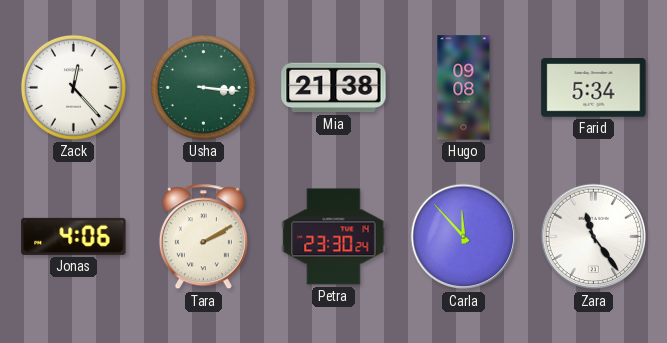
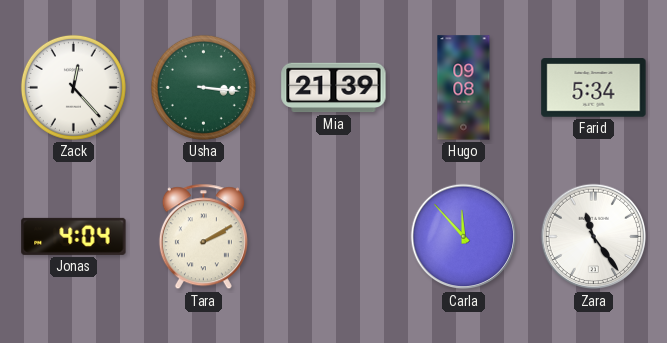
Mia: 21:38 -> 21:39 (334, 88)
Jonas: 4:06 -> 4:04 (74, 236)
Petra: 23:30 -> none (334, 237)
